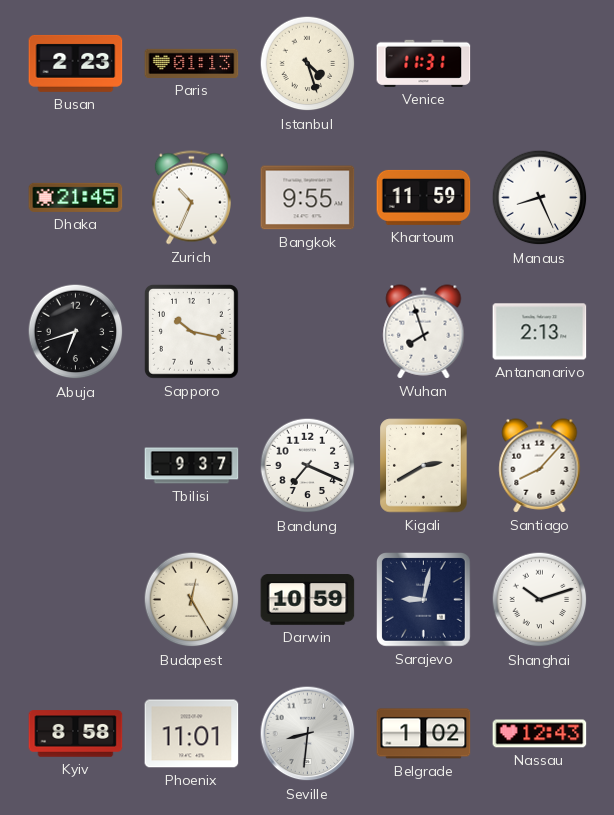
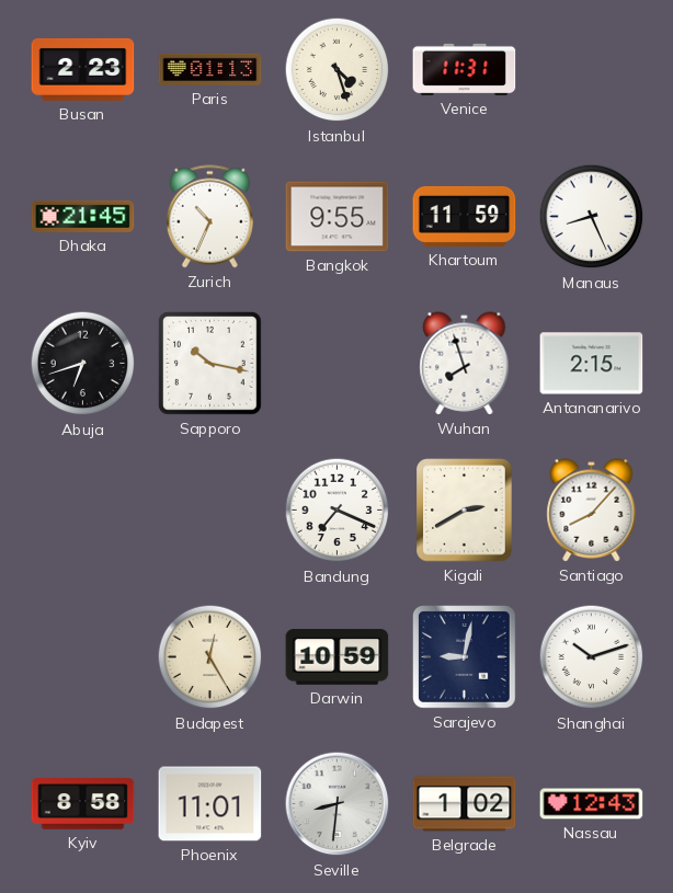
Antananarivo: 2:13 -> 2:15 (592, 364)
Tbilisi: 9:37 -> none (192, 466)
